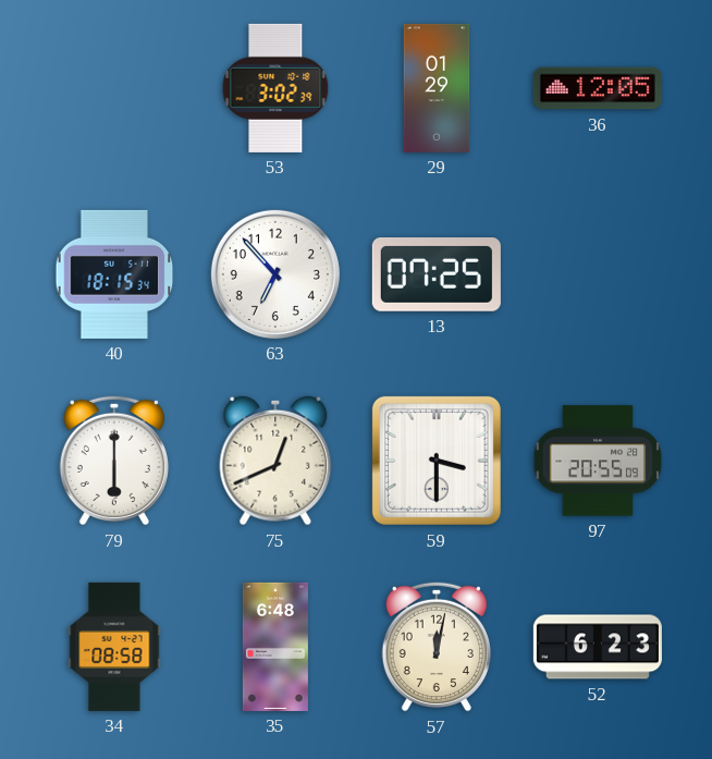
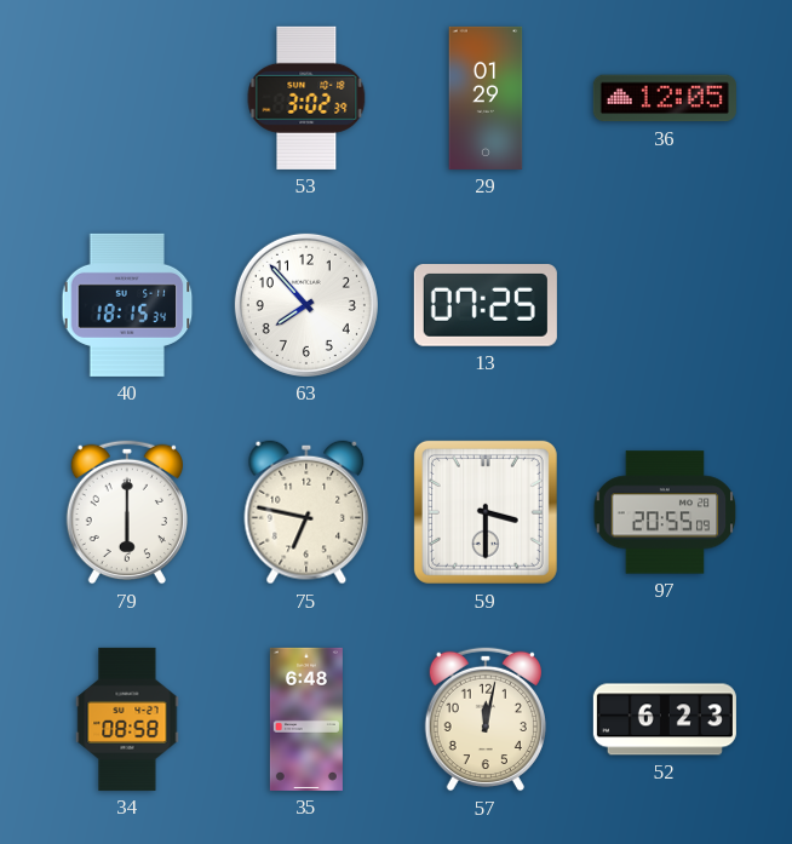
63: 6:53 -> 7:53 (306, 305)
75: 12:41 -> 6:47 (306, 512)
